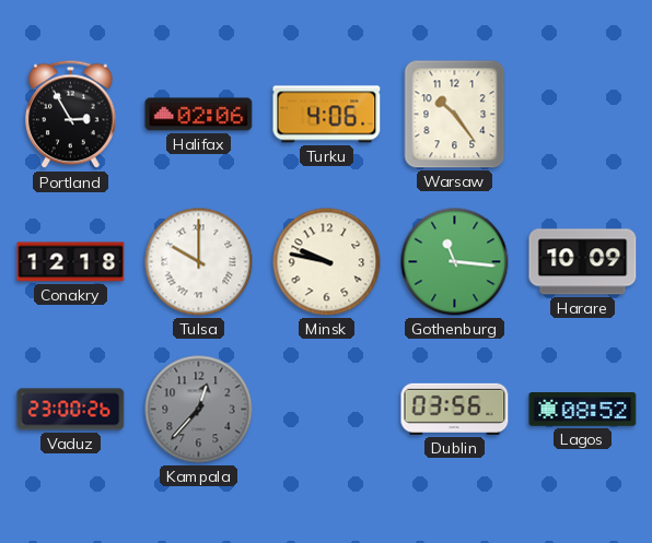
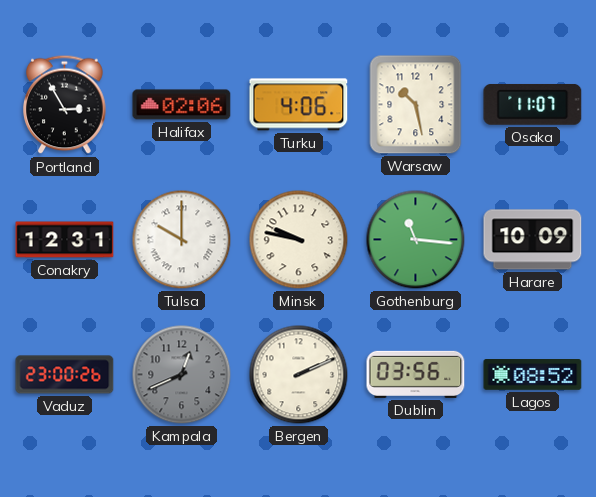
Warsaw: 10:24 -> 10:28 (416, 105)
Osaka: none -> 11:07 (533, 104)
Conakry: 12:18 -> 12:31 (65, 240)
Kampala: 12:37 -> 12:41 (182, 375)
Bergen: none -> 2:11 (299, 375)
